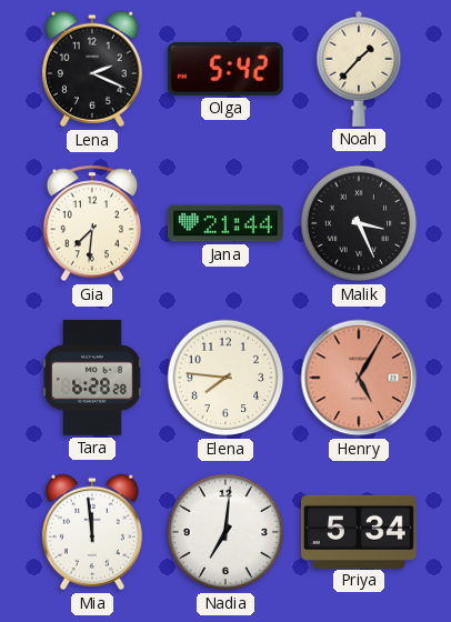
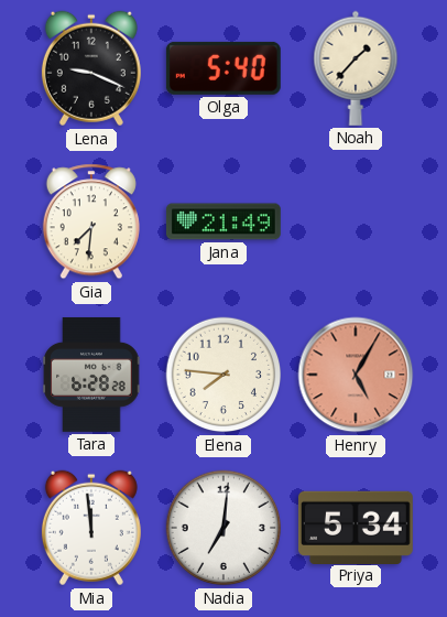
Lena: 2:19 -> 9:19 (91, 68)
Olga: 5:42 -> 5:40 (223, 68)
Jana: 21:44 -> 21:49 (223, 221)
Malik: 3:26 -> none (359, 223)
